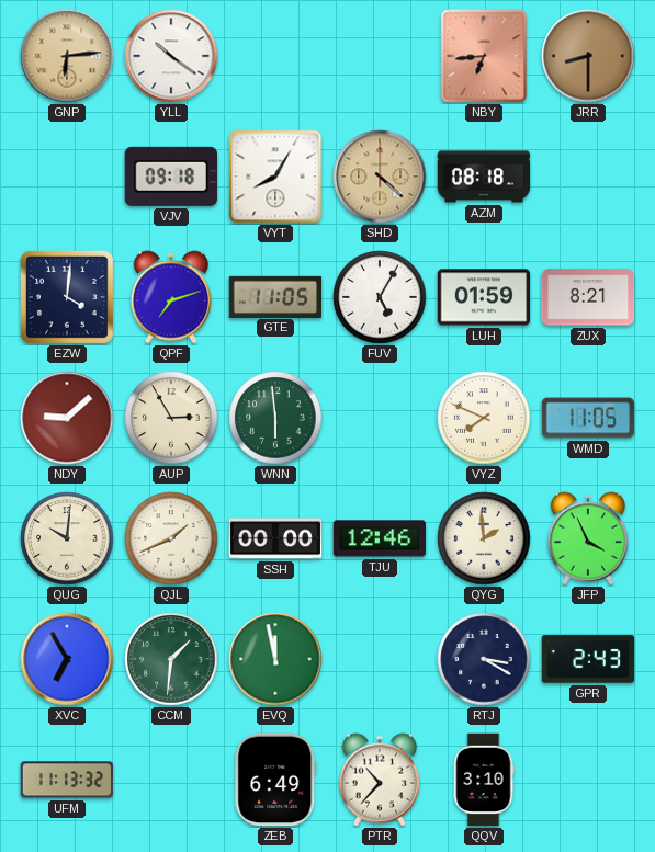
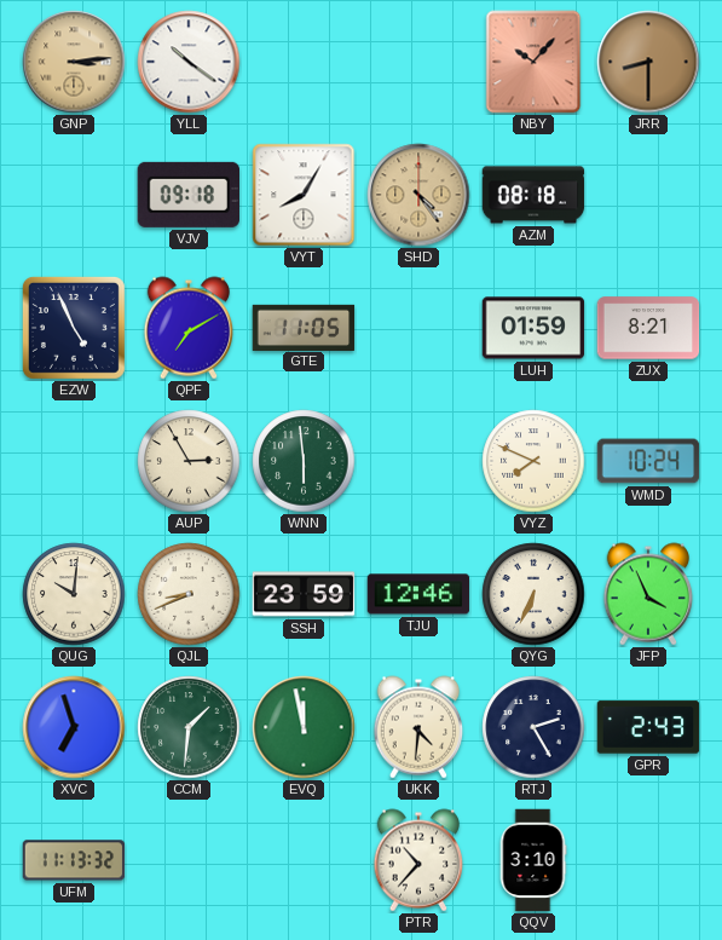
GNP: 6:14 -> 3:14 (74, 62)
NBY: 6:44 -> 10:07 (533, 62)
SHD: 4:22 -> 4:24 (418, 195)
EZW: 4:01 -> 4:56 (74, 328)
QPF: 7:12 -> 7:10 (189, 328)
FUV: 5:05 -> none (380, 297)
NDY: 9:08 -> none (67, 418)
WMD: 11:05 -> 10:24 (648, 461)
QJL: 1:41 -> 8:41 (189, 594)
SSH: 00:00 -> 23:59 (304, 594)
QYG: 1:59 -> 6:34 (533, 594)
XVC: 6:55 -> 6:57 (74, 727)
UKK: none -> 4:31 (418, 727)
RTJ: 3:20 -> 2:25 (533, 727)
ZEB: 6:49 -> none (275, 780)
